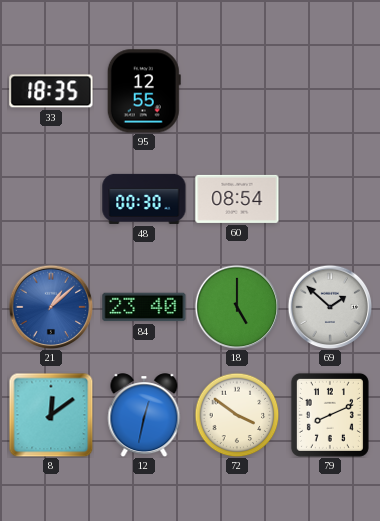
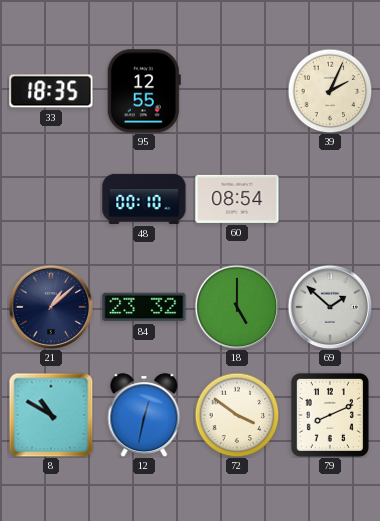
39: none -> 2:04 (330, 91)
48: 00:30 -> 00:10 (144, 199)
21 dial: blue -> navy (51, 307)
84: 23:40 -> 23:32 (144, 307)
8: 12:09 -> 10:50 (51, 415)
